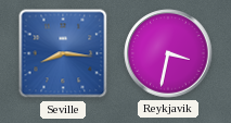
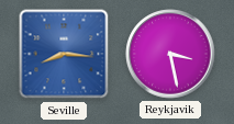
Reykjavik: 3:32 -> 3:28 (170, 54)
